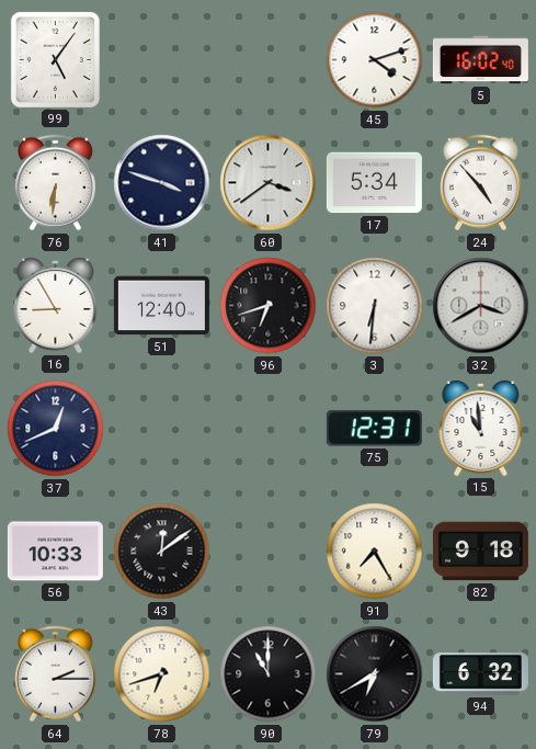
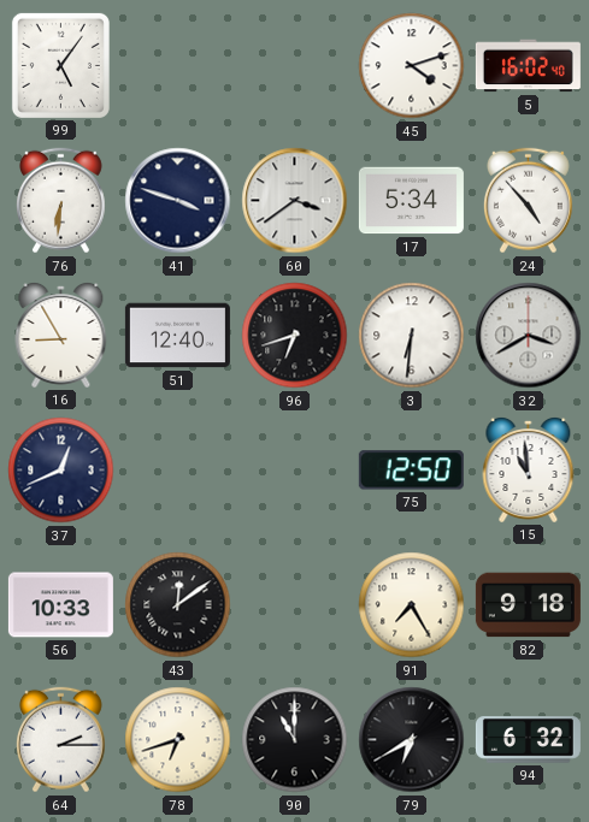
75: 12:31 -> 12:50 (411, 471)
